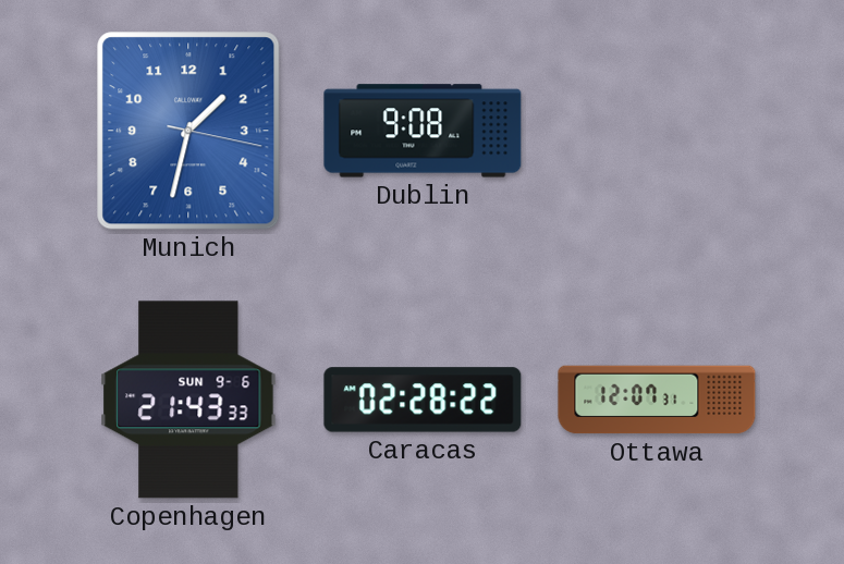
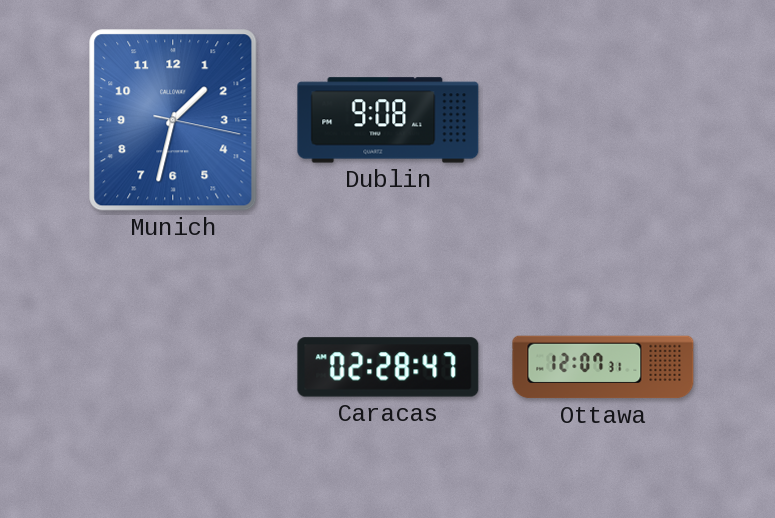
Copenhagen: 21:43 -> none (188, 400)
Caracas: 02:28:22 -> 02:28:47 (388, 367)
